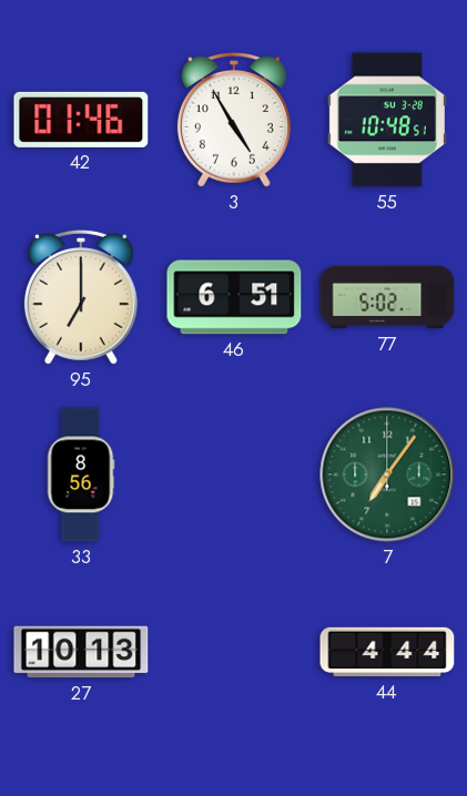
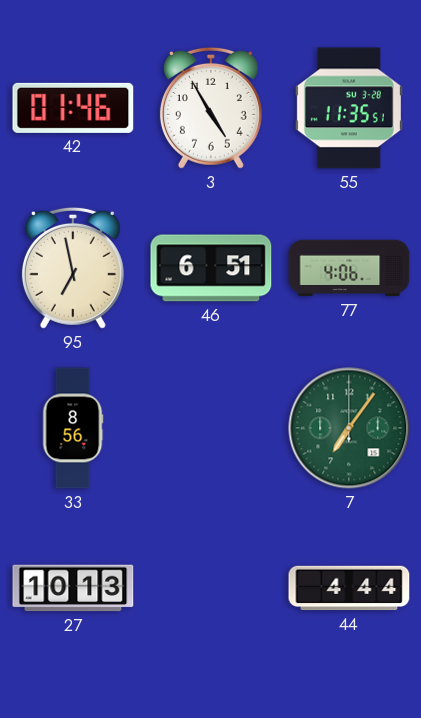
55: 10:48 -> 11:35 (349, 108)
95: 7:00 -> 6:58 (73, 268)
77: 5:02 -> 4:06 (349, 268)
